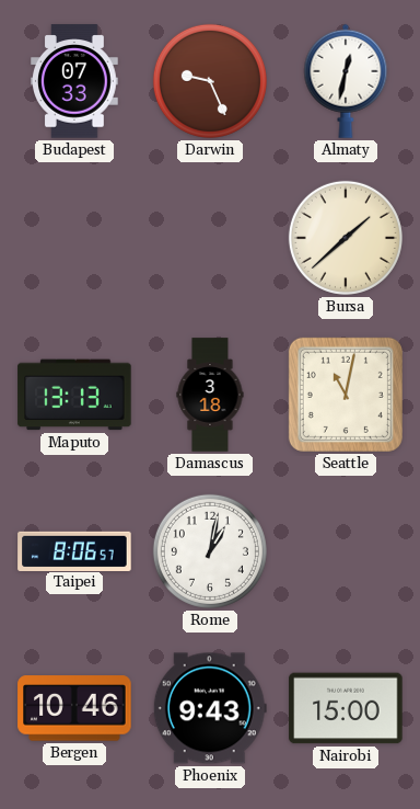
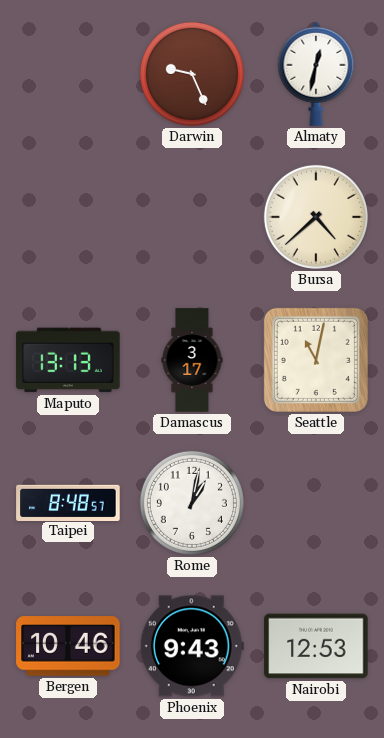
Budapest: 07:33 -> none (74, 81)
Bursa: 1:38 -> 4:38 (316, 217)
Damascus: 3:18 -> 3:17 (192, 360)
Taipei: 8:06 -> 8:48 (68, 502)
Nairobi: 15:00 -> 12:53 (316, 646)
